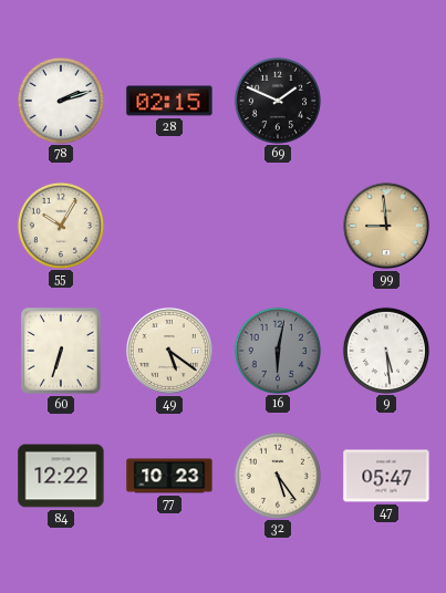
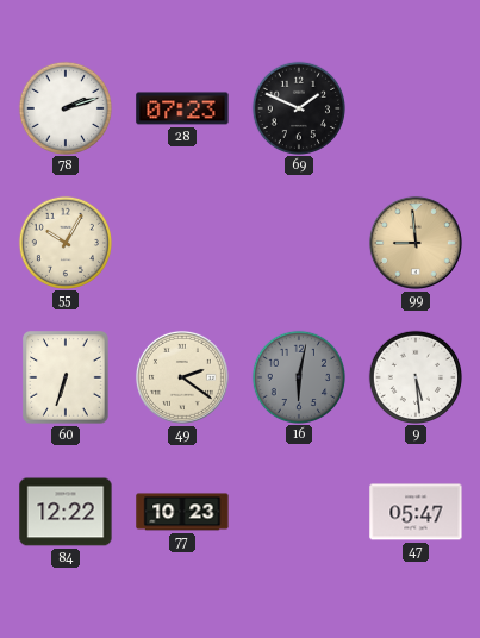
28: 02:15 -> 07:23 (182, 108)
49: 5:21 -> 2:21 (182, 377)
32: 5:24 -> none (277, 475)
